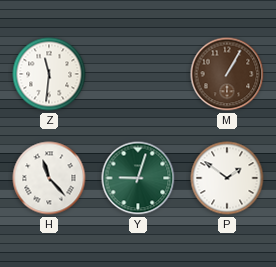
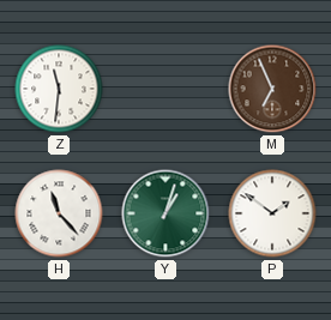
M: 1:05 -> 6:56 (272, 89)
Y: 9:03 -> 1:03 (165, 213)
